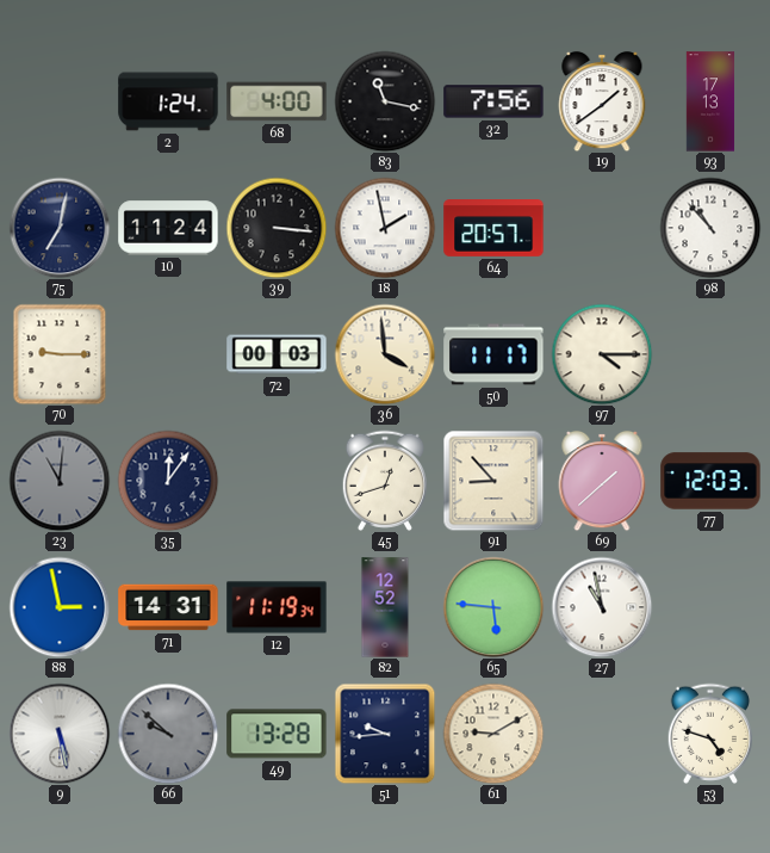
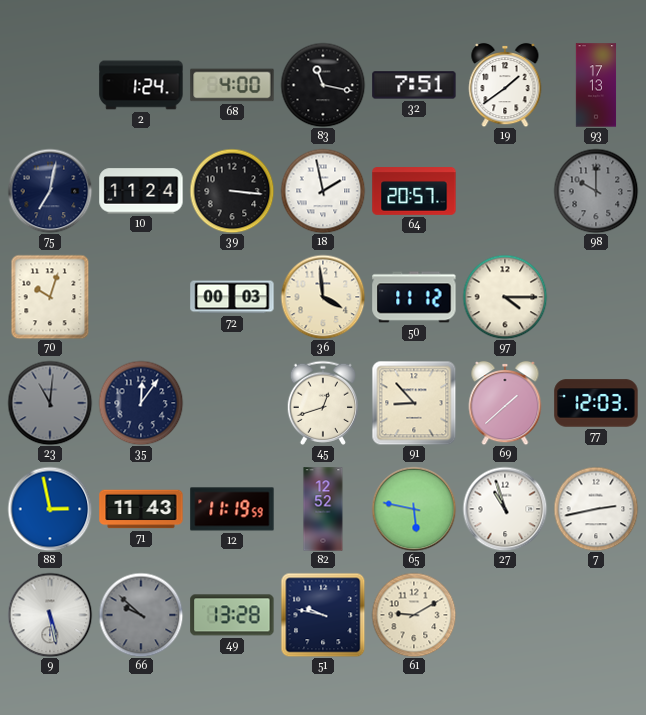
32: 7:56 -> 7:51 (414, 85)
98: 10:53 -> 10:00 (596, 191)
98 dial: white -> grey (596, 191)
70: 9:15 -> 10:03 (50, 297)
50: 11:17 -> 11:12 (414, 297)
71: 14:31 -> 11:43 (141, 509)
12: 11:19:34 -> 11:19:59 (232, 509)
65: 5:46 -> 5:47 (414, 509)
27: 10:58 -> 10:57 (505, 509)
7: none -> 2:43 (596, 509)
51: 9:44 -> 9:47 (323, 615)
53: 4:48 -> none (709, 734)
